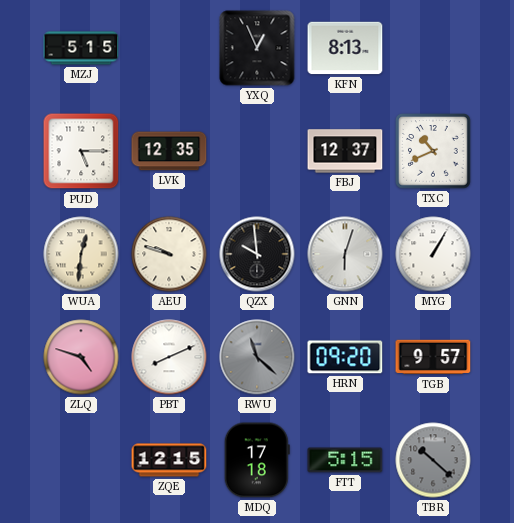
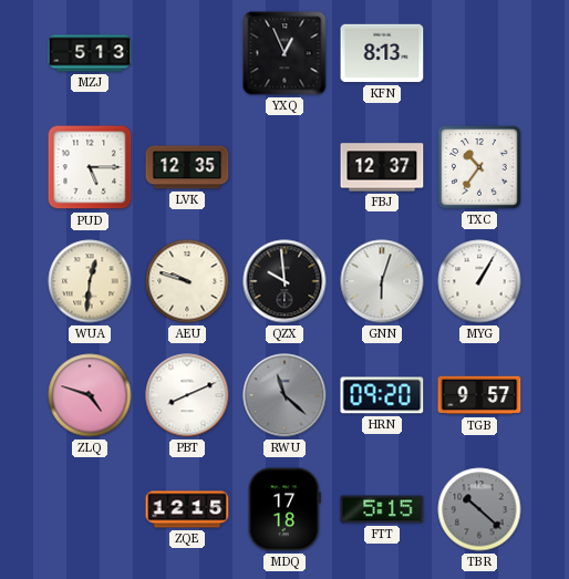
MZJ: 5:15 -> 5:13 (90, 53)
TXC: 10:41 -> 10:36 (479, 167)
